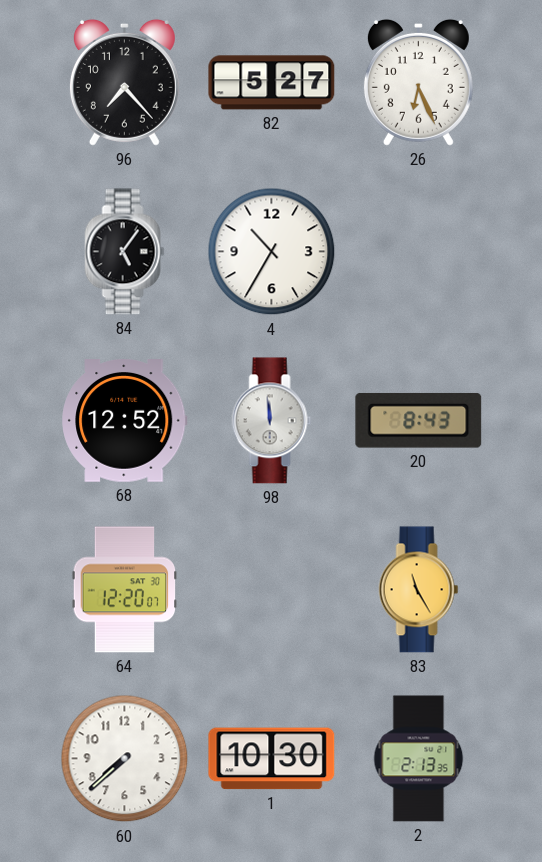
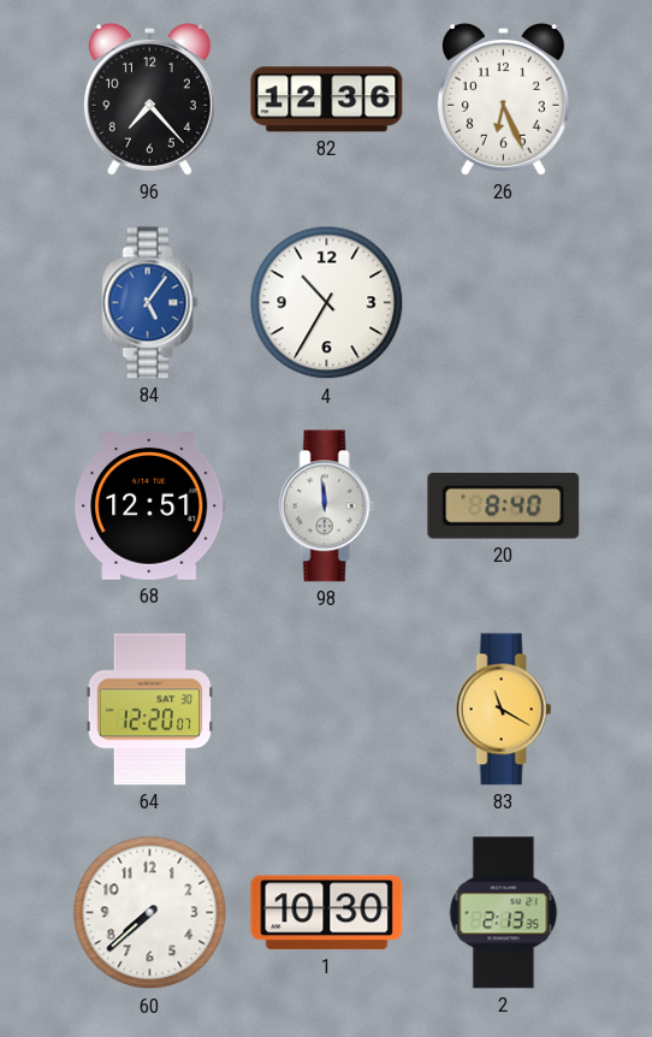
82: 5:27 -> 12:36 (327, 100)
84 dial: black -> blue (150, 303)
68: 12:52 -> 12:51 (150, 506)
20: 8:43 -> 8:40 (504, 506)
83: 11:25 -> 11:20 (504, 710)
